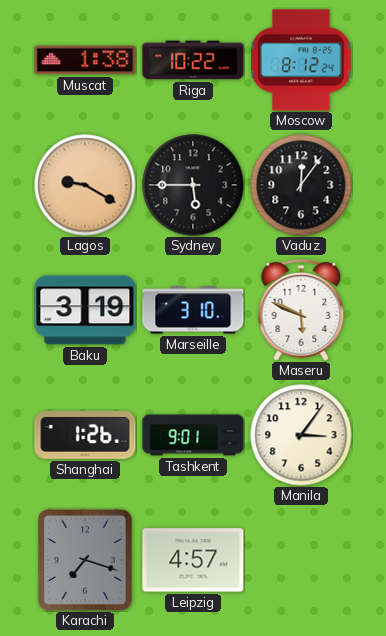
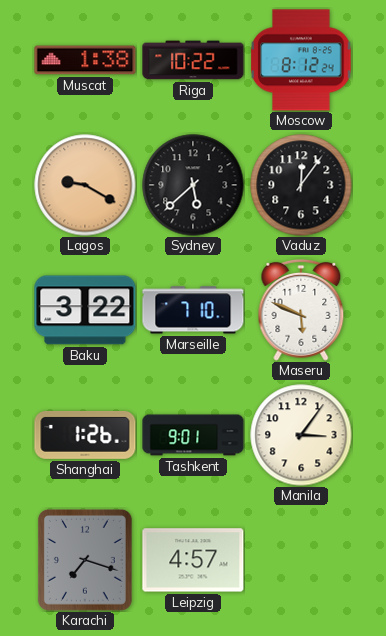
Sydney: 5:45 -> 5:38 (193, 185)
Baku: 3:19 -> 3:22 (85, 310)
Marseille: 3:10 -> 7:10 (193, 310)
